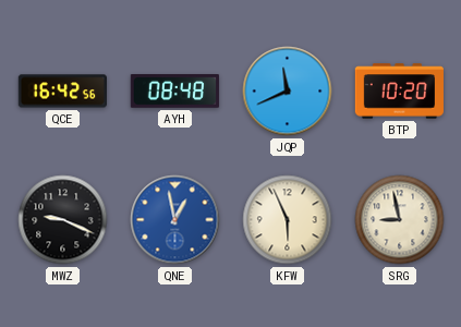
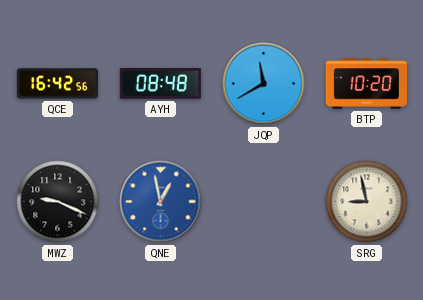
JQP: 11:41 -> 11:40 (264, 84)
KFW: 5:56 -> none (288, 220)
